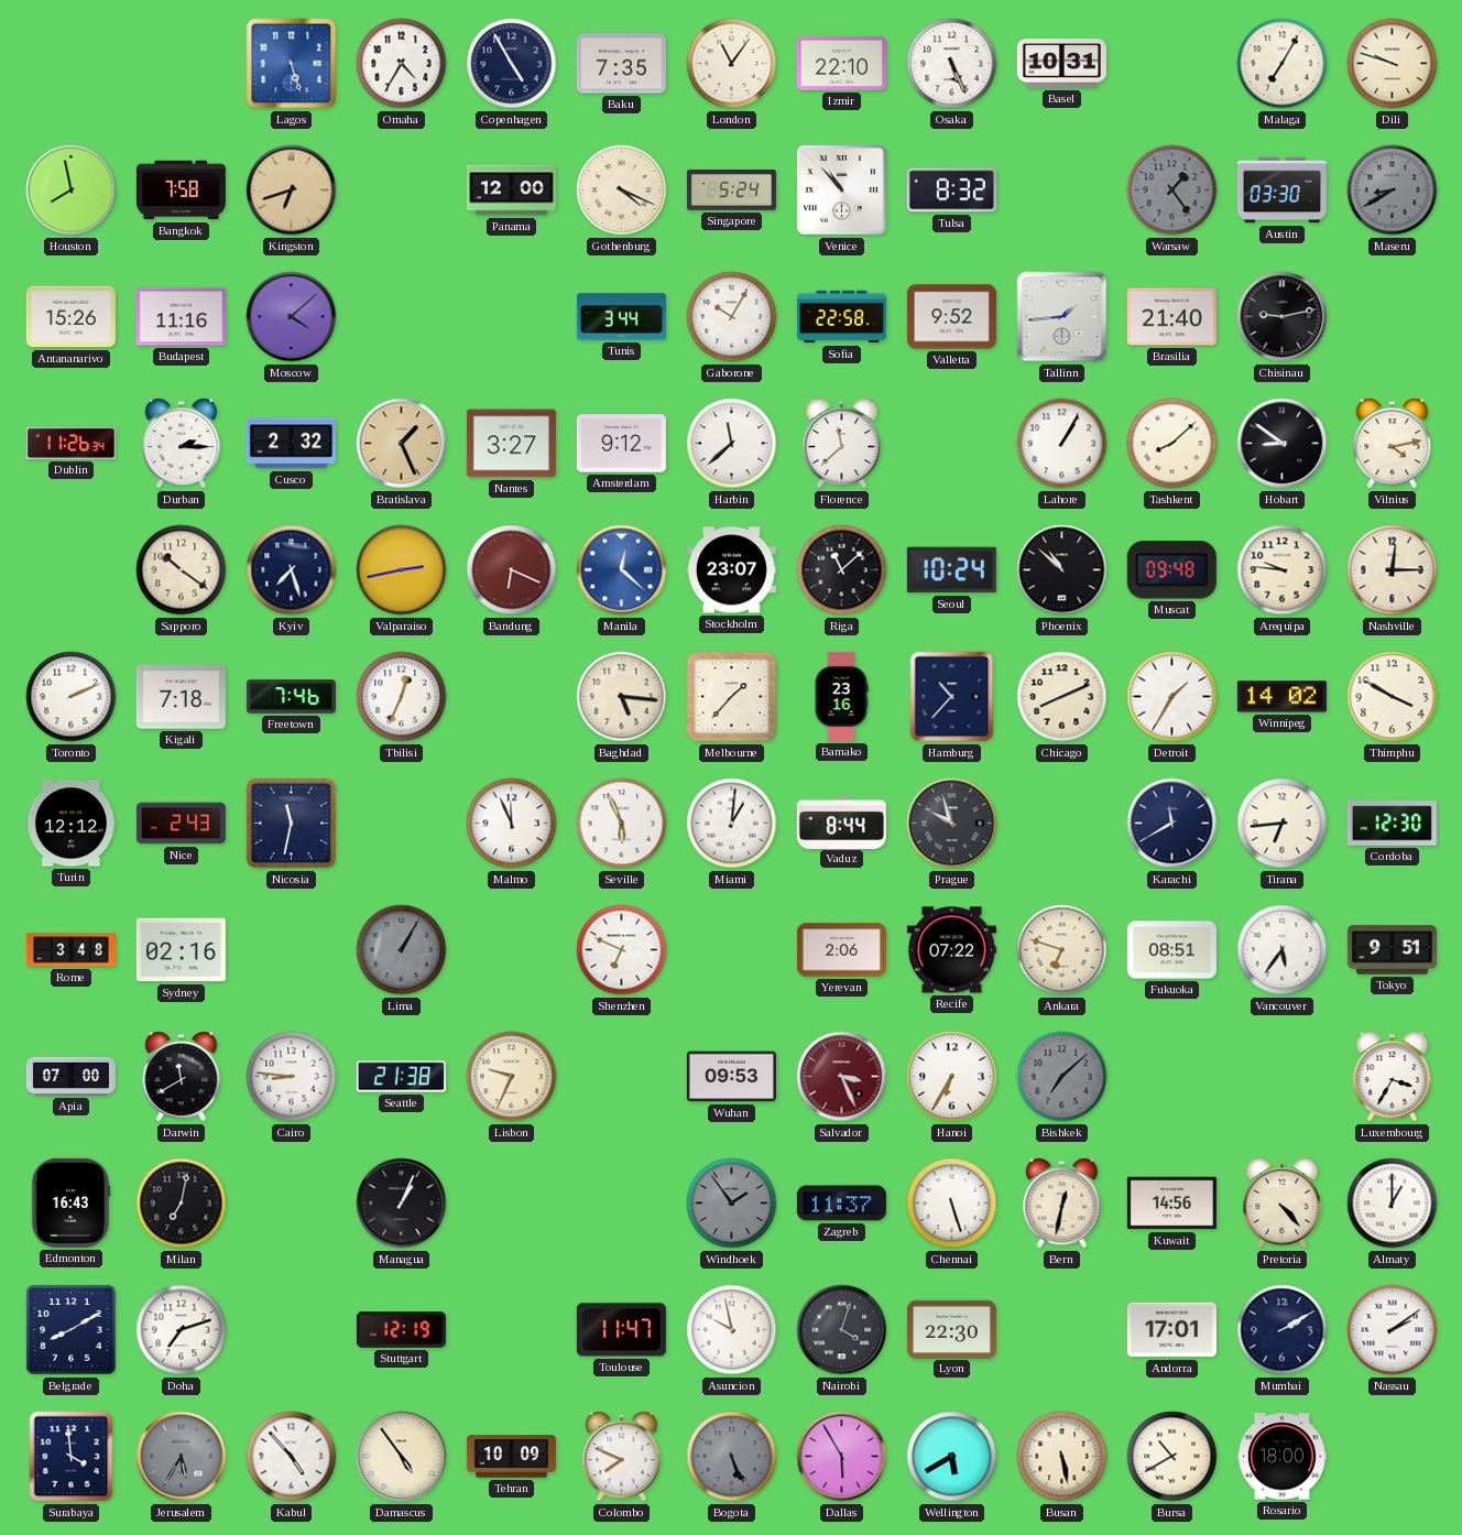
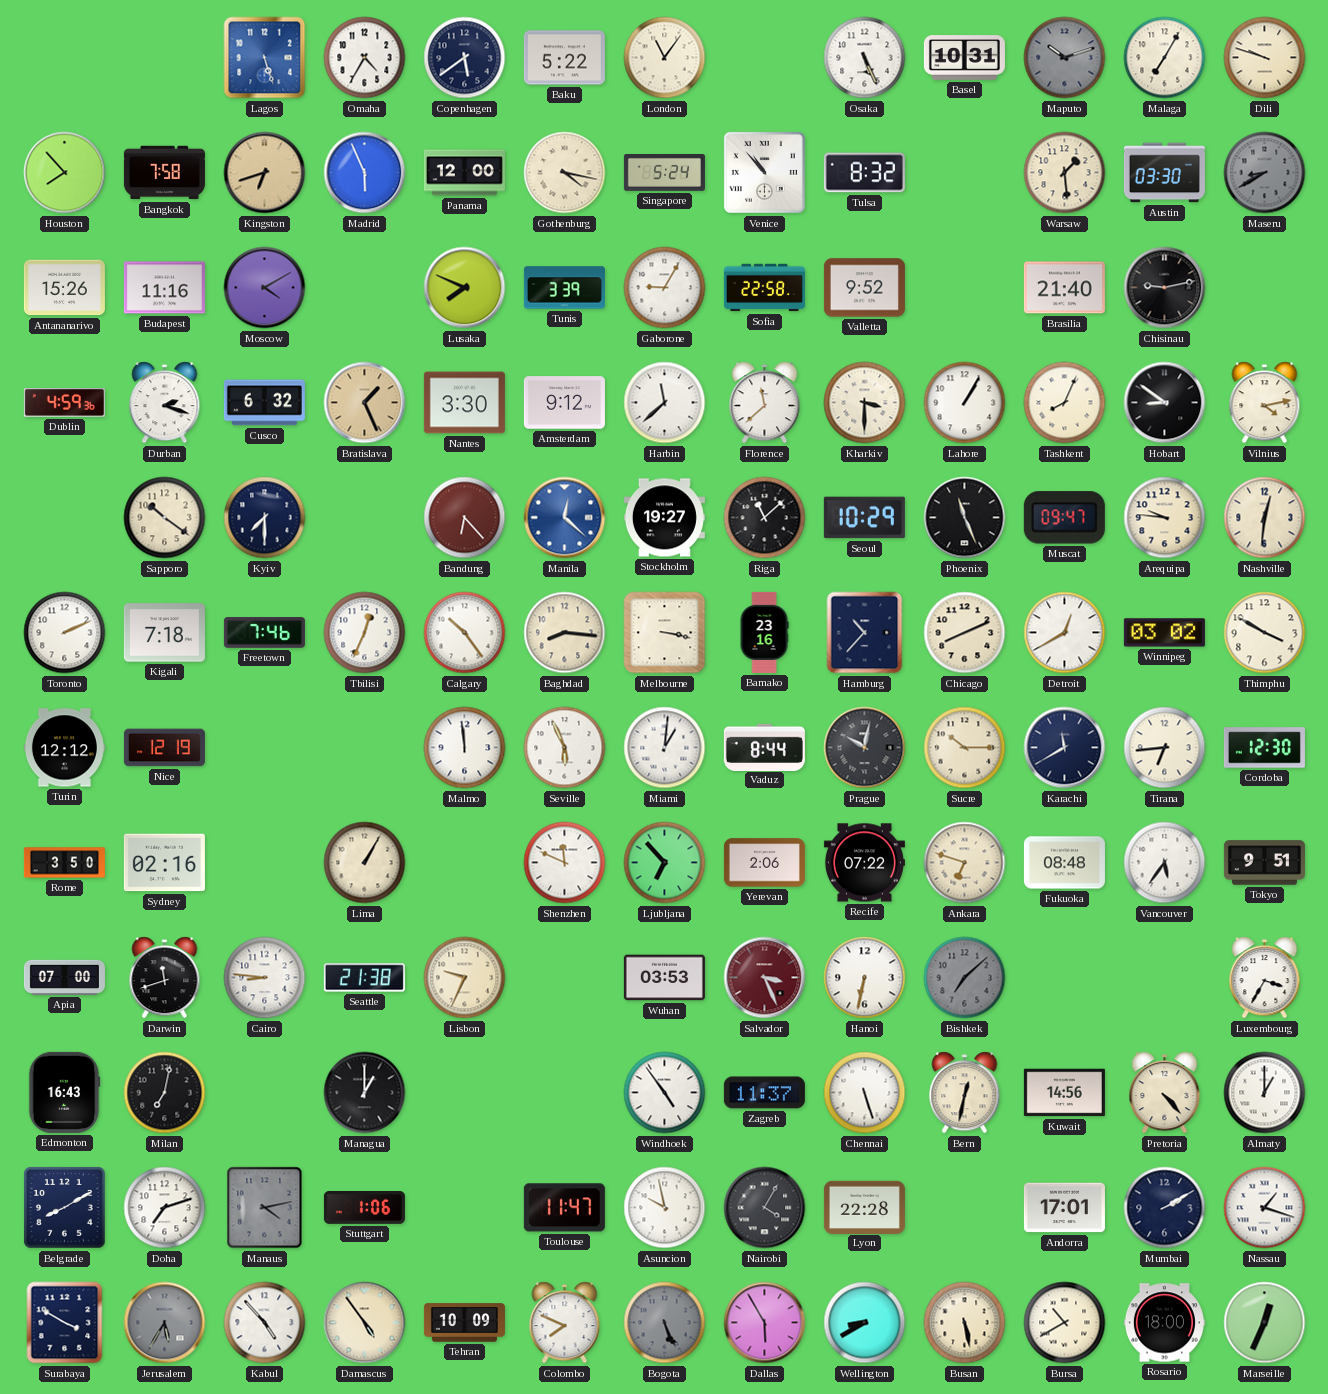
Copenhagen: 4:55 -> 5:39 (465, 58)
Baku: 7:35 -> 5:22 (564, 58)
Izmir: 22:10 -> none (841, 63)
Maputo: none -> 10:12 (1065, 58)
Houston: 7:58 -> 7:53 (65, 173)
Madrid: none -> 5:56 (365, 173)
Gothenburg: 4:19 -> 4:17 (565, 173)
Warsaw: 1:24 -> 1:29 (1065, 173)
Warsaw dial: grey -> cream (1065, 173)
Moscow: 4:08 -> 4:10 (265, 288)
Lusaka: none -> 7:49 (465, 288)
Tunis: 3:44 -> 3:39 (564, 288)
Gaborone: 10:05 -> 9:05 (665, 288)
Tallinn: 1:44 -> none (1062, 317)
Dublin: 11:26 -> 4:59 (64, 403)
Durban: 2:15 -> 2:18 (165, 403)
Cusco: 2:32 -> 6:32 (264, 403)
Nantes: 3:27 -> 3:30 (464, 403)
Kharkiv: none -> 3:30 (865, 403)
Tashkent: 8:08 -> 8:04 (1065, 403)
Kyiv: 7:27 -> 7:30 (265, 518)
Valparaiso: 2:43 -> none (402, 570)
Bandung: 6:19 -> 6:23 (465, 518)
Stockholm: 23:07 -> 19:27 (664, 518)
Seoul: 10:24 -> 10:29 (864, 518)
Phoenix: 10:52 -> 11:26 (965, 518)
Muscat: 09:48 -> 09:47 (1064, 518)
Nashville: 12:15 -> 12:31 (1265, 518)
Calgary: none -> 10:24 (465, 633)
Baghdad: 5:16 -> 8:16 (565, 633)
Melbourne: 1:37 -> 3:17 (665, 633)
Detroit: 1:35 -> 12:40 (1065, 633)
Winnipeg: 14:02 -> 03:02 (1164, 633)
Nice: 2:43 -> 12:19 (164, 748)
Nicosia: 11:32 -> none (292, 824)
Malmo: 11:56 -> 11:59 (465, 748)
Prague: 9:57 -> 10:02 (865, 748)
Sucre: none -> 10:15 (965, 748)
Rome: 3:48 -> 3:50 (64, 863)
Lima dial: grey -> cream (365, 863)
Shenzhen: 6:49 -> 11:49 (565, 863)
Ljubljana: none -> 6:53 (665, 863)
Fukuoka: 08:51 -> 08:48 (1064, 863)
Darwin: 11:40 -> 11:42 (165, 978)
Wuhan: 09:53 -> 03:53 (664, 978)
Hanoi: 6:35 -> 6:32 (865, 978)
Managua: 1:04 -> 1:00 (365, 1093)
Windhoek: 1:54 -> 4:54 (665, 1093)
Windhoek dial: grey -> white (665, 1093)
Manaus: none -> 4:13 (265, 1208)
Stuttgart: 12:19 -> 1:06 (364, 1208)
Nairobi: 4:03 -> 4:05 (765, 1208)
Lyon: 22:30 -> 22:28 (864, 1207)
Nassau: 2:09 -> 1:18 (1265, 1208)
Surabaya: 3:59 -> 3:50 (65, 1323)
Wellington: 5:40 -> 8:40 (865, 1323)
Marseille: none -> 12:34 (1265, 1323)
